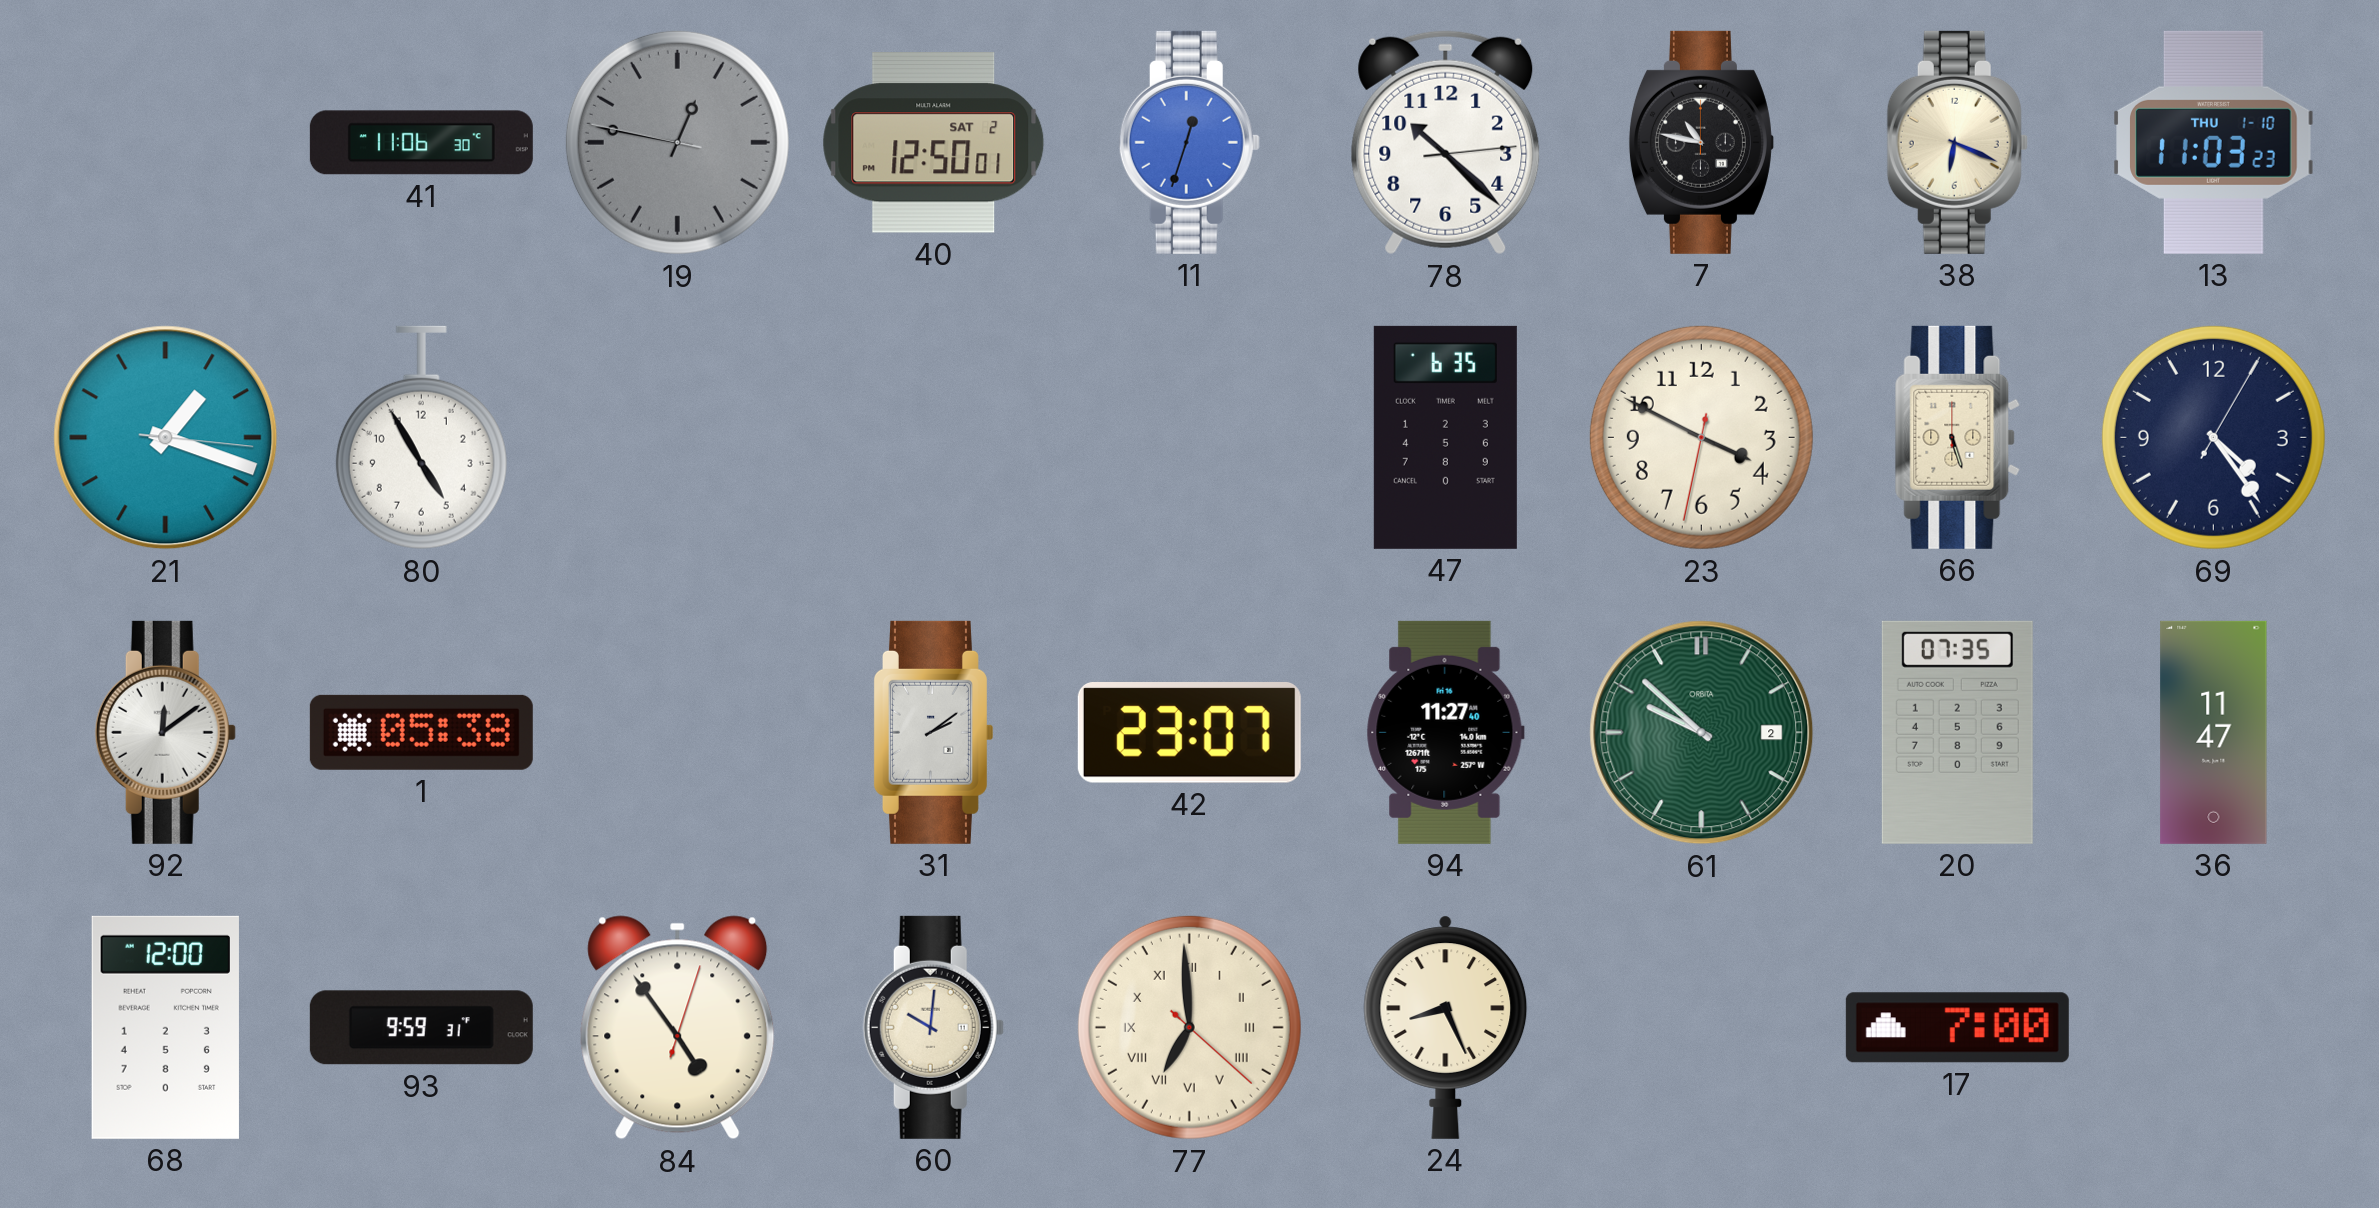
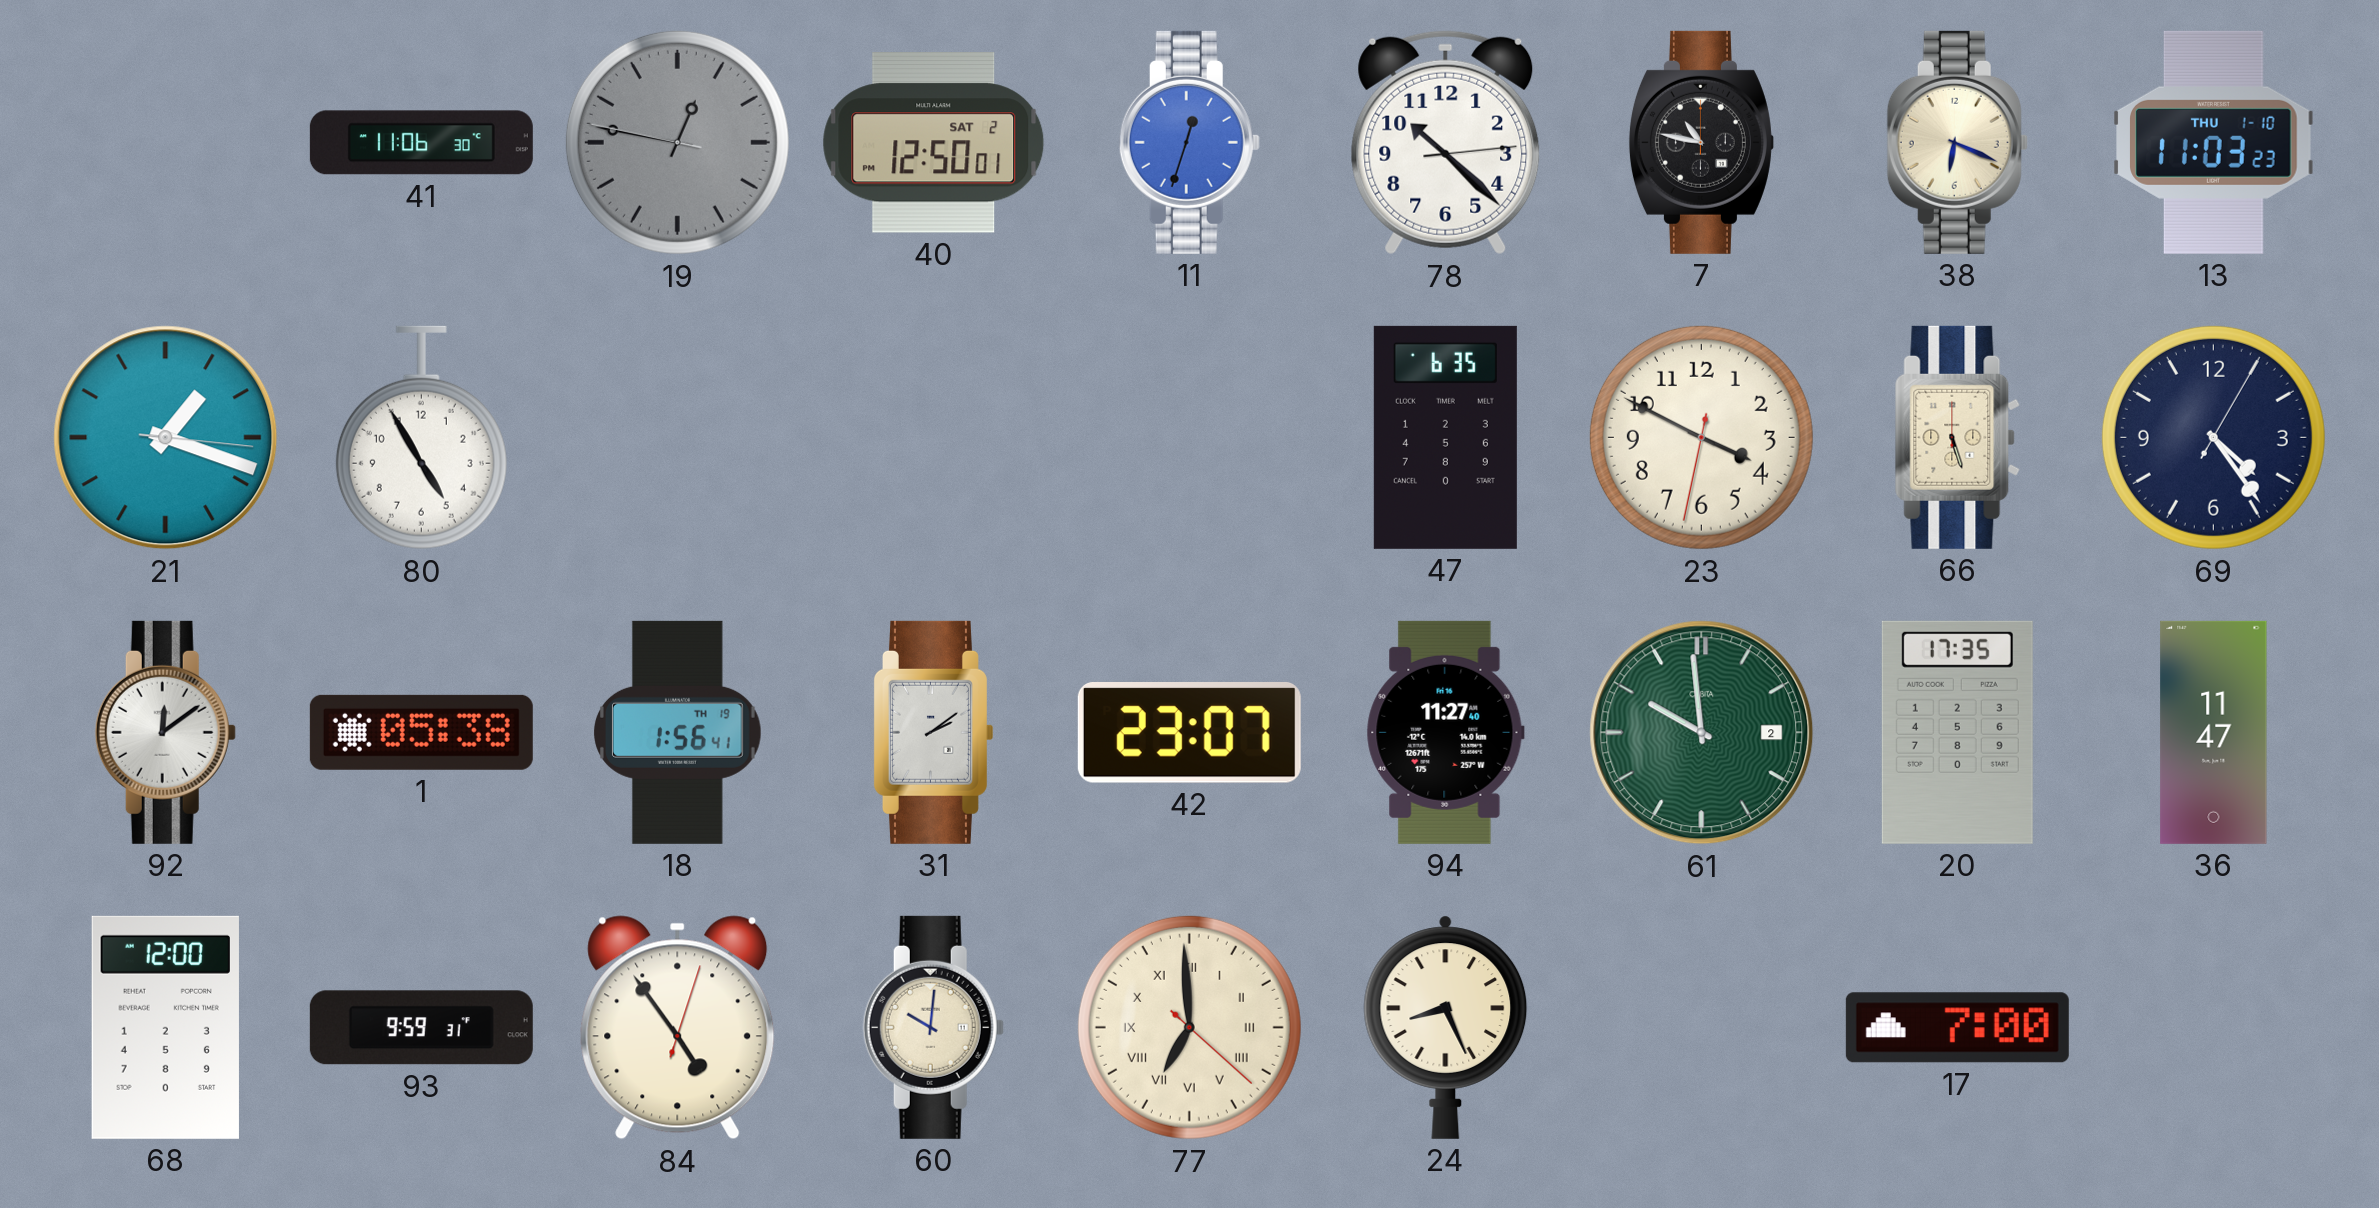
18: none -> 1:56 (678, 732)
61: 9:52 -> 9:59 (1702, 733)
20: 07:35 -> 17:35 (1957, 732)
